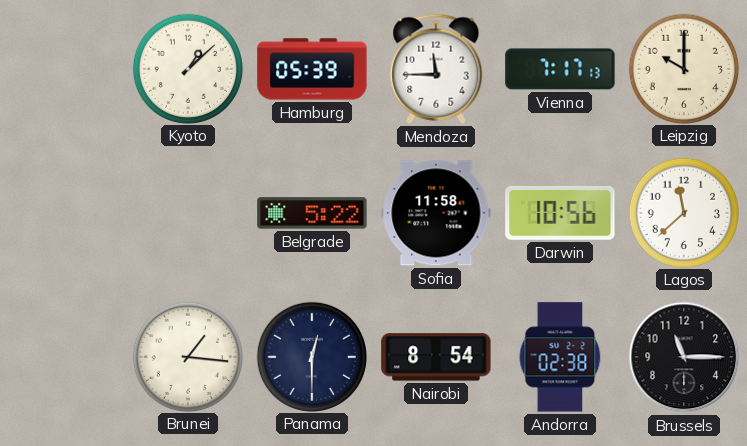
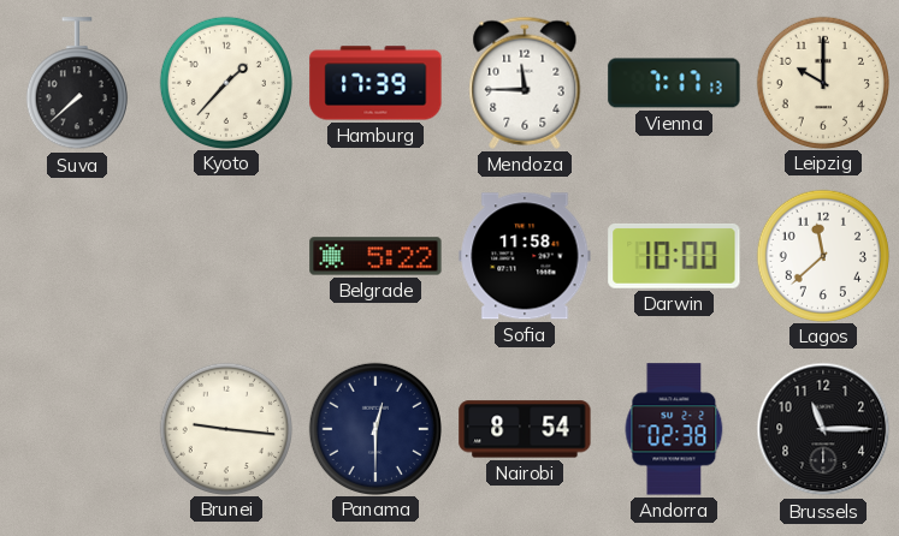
Suva: none -> 7:38 (77, 84)
Kyoto: 1:08 -> 1:37 (225, 82)
Hamburg: 05:39 -> 17:39 (375, 83)
Darwin: 10:56 -> 10:00 (674, 257)
Brunei: 1:16 -> 9:16 (225, 428)
